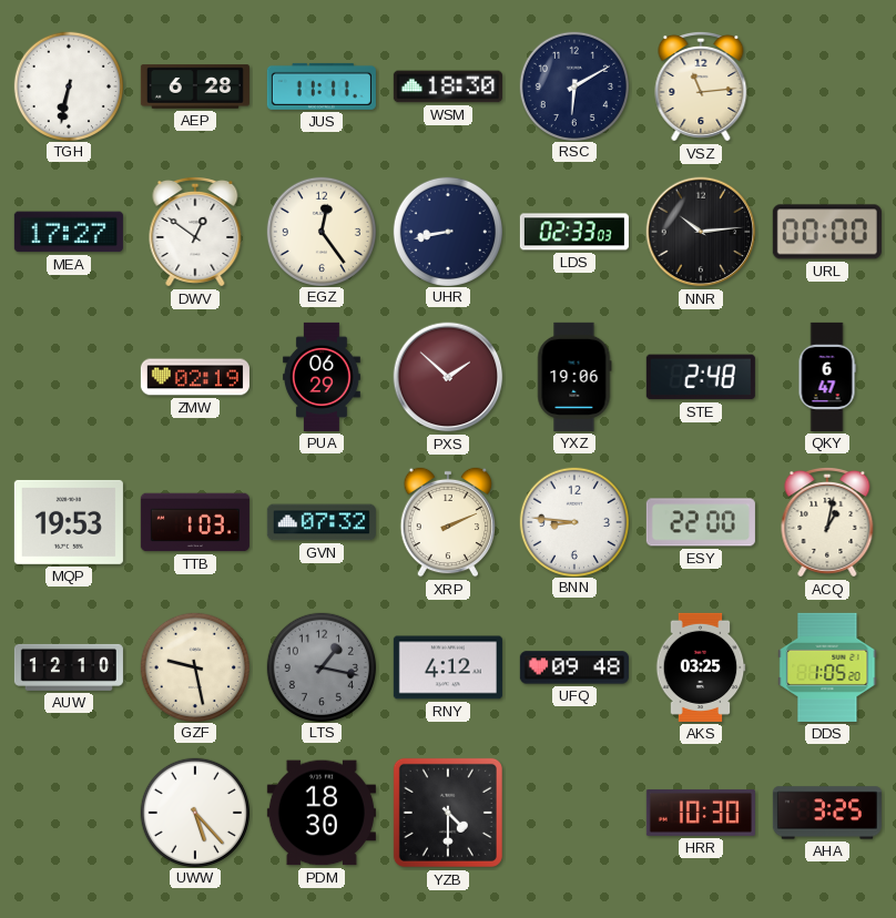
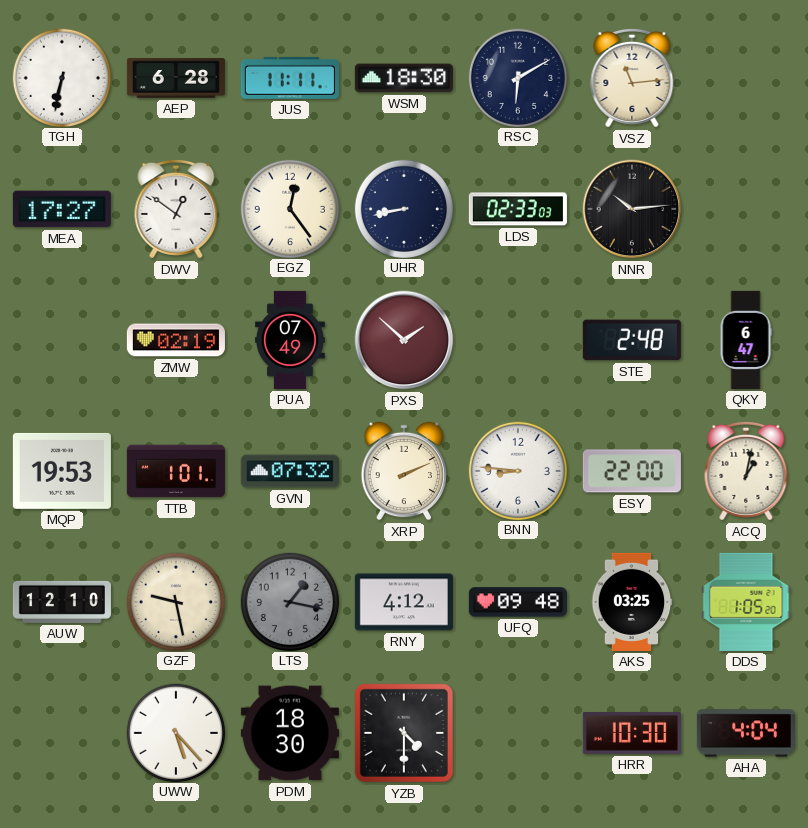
URL: 00:00 -> none (827, 232)
PUA: 06:29 -> 07:49 (290, 340)
YXZ: 19:06 -> none (574, 377)
TTB: 1:03 -> 1:01 (176, 471)
AHA: 3:25 -> 4:04 (746, 733)
